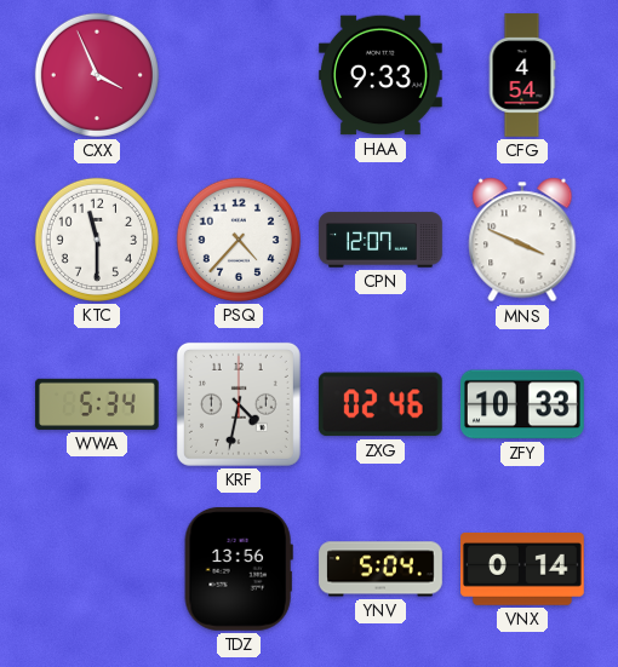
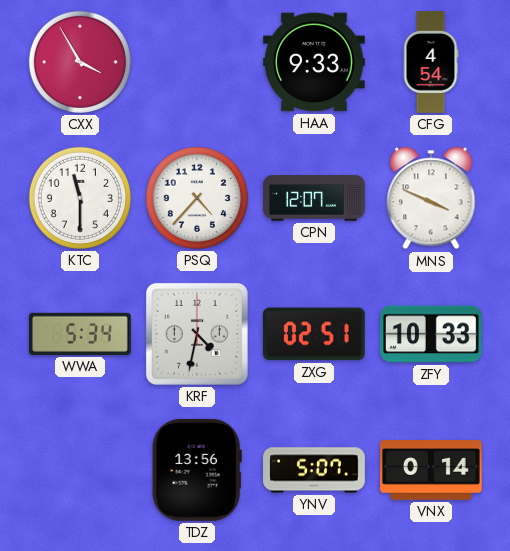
CXX: 3:56 -> 3:55 (80, 62)
ZXG: 02:46 -> 02:51 (314, 334)
YNV: 5:04 -> 5:07 (314, 470)
